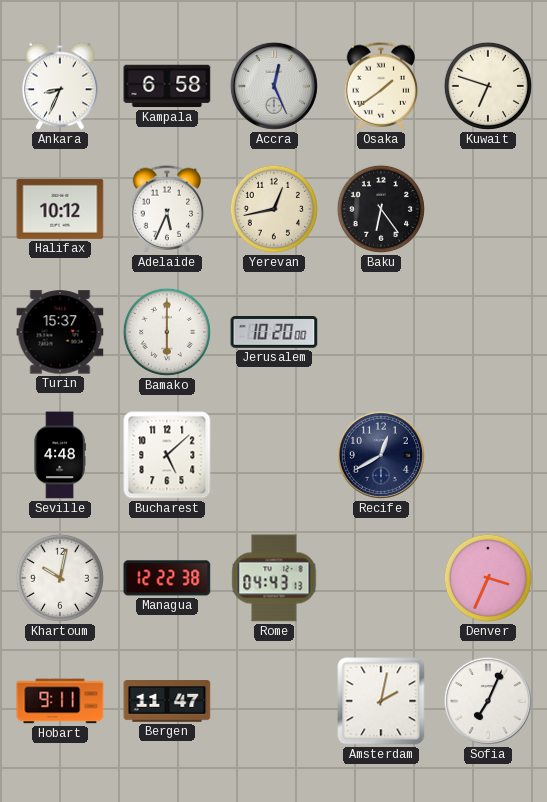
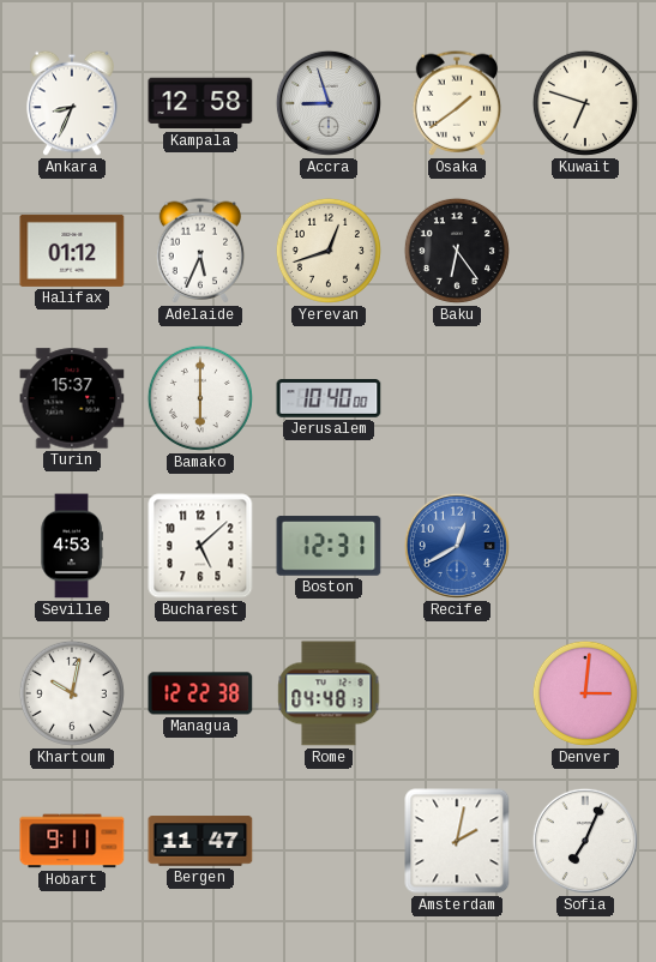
Kampala: 6:58 -> 12:58 (200, 103)
Accra: 12:26 -> 8:57 (329, 103)
Halifax: 10:12 -> 01:12 (72, 251)
Yerevan: 12:43 -> 12:42 (329, 251)
Jerusalem: 10:20 -> 10:40 (329, 399)
Seville: 4:48 -> 4:53 (72, 546)
Boston: none -> 12:31 (329, 546)
Recife dial: navy -> blue (457, 546)
Rome: 04:43 -> 04:48 (329, 693)
Denver: 3:34 -> 3:01 (585, 693)
